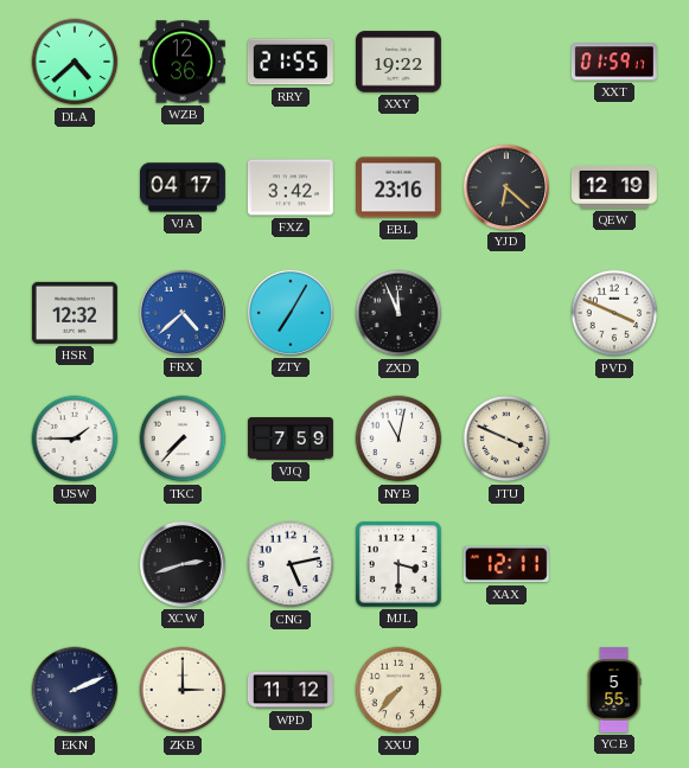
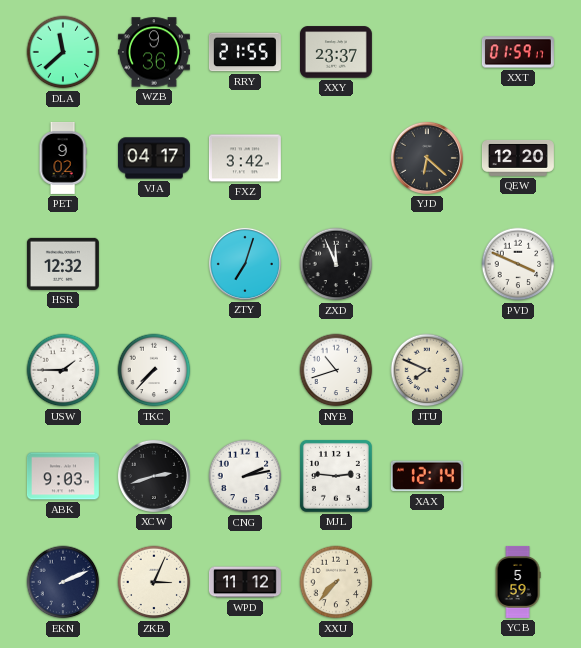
DLA: 4:38 -> 11:38 (63, 52)
WZB: 12:36 -> 9:36 (154, 52)
XXY: 19:22 -> 23:37 (336, 52)
PET: none -> 9:02 (63, 158)
EBL: 23:16 -> none (398, 187)
QEW: 12:19 -> 12:20 (518, 158)
FRX: 4:38 -> none (183, 313)
ZTY: 7:05 -> 7:03 (245, 264)
VJQ: 7:59 -> none (291, 439)
NYB: 11:02 -> 10:42 (336, 370)
JTU: 3:49 -> 7:49 (427, 370)
ABK: none -> 9:03 (63, 476)
CNG: 5:13 -> 2:13 (245, 476)
MJL: 3:30 -> 2:46 (336, 476)
XAX: 12:11 -> 12:14 (427, 476)
ZKB: 3:00 -> 3:04 (154, 582)
YCB: 5:55 -> 5:59 (518, 582)
